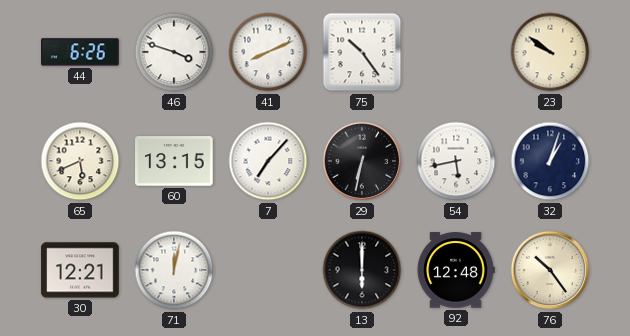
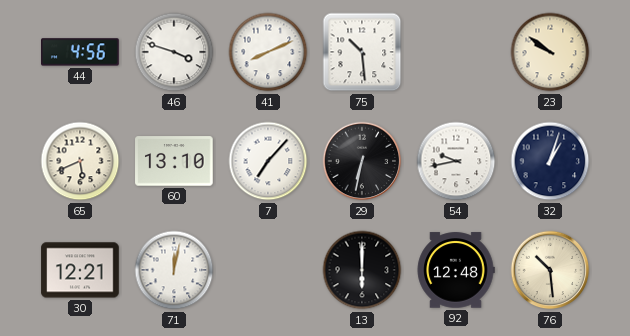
44: 6:26 -> 4:56 (80, 52)
75: 10:24 -> 10:29 (362, 52)
60: 13:15 -> 13:10 (174, 161)
54: 5:43 -> 9:43 (456, 161)
76: 10:24 -> 10:29 (550, 270)
